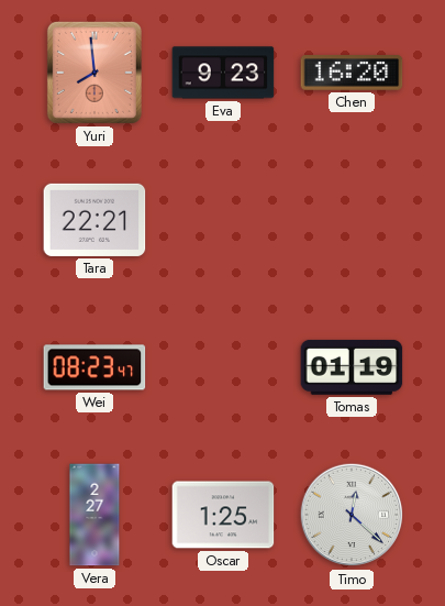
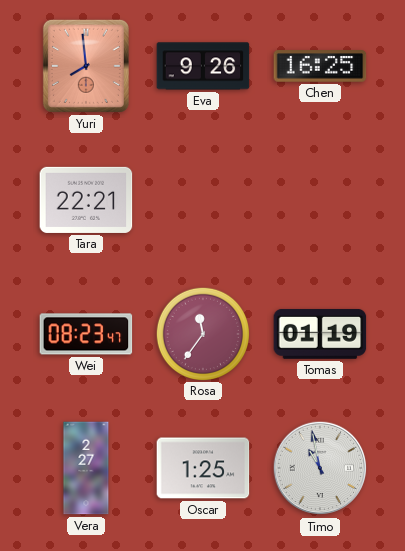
Eva: 9:23 -> 9:26 (203, 66)
Chen: 16:20 -> 16:25 (320, 66)
Rosa: none -> 11:36 (202, 333)
Timo: 12:22 -> 10:58 (320, 468)
